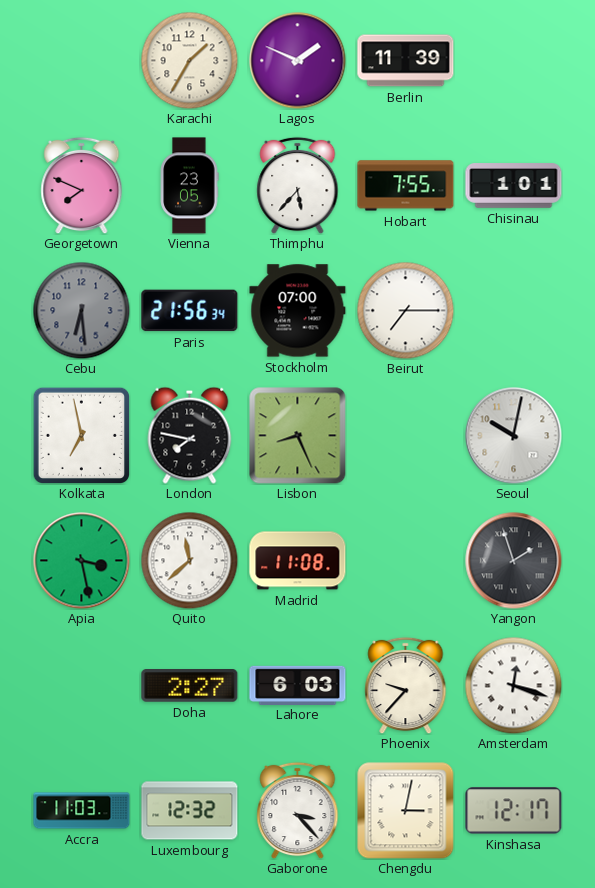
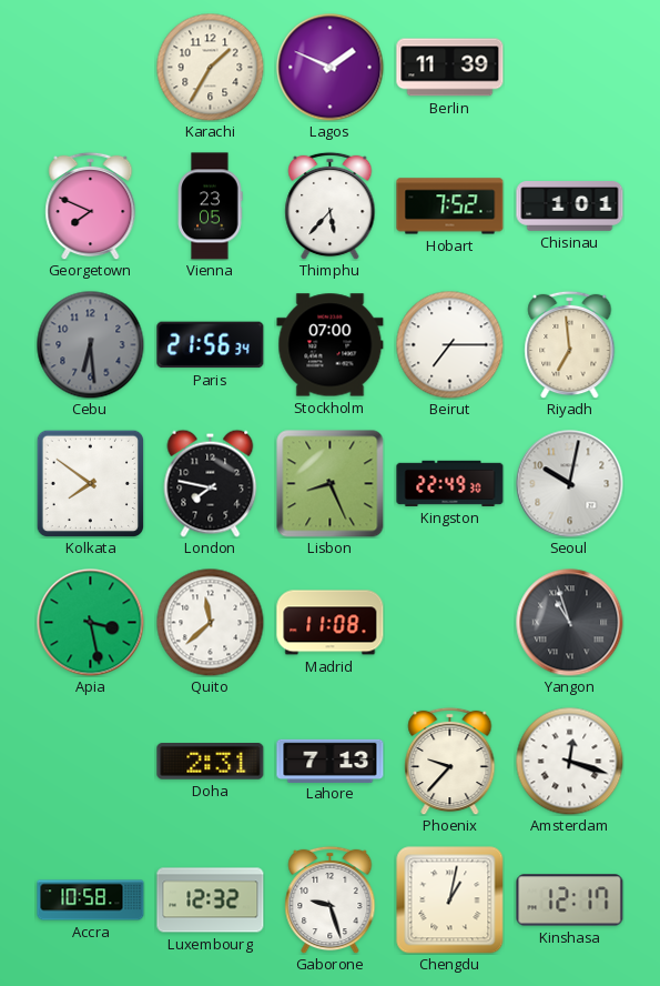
Hobart: 7:55 -> 7:52 (450, 207)
Riyadh: none -> 6:59 (570, 344)
Kolkata: 6:58 -> 7:51 (90, 483)
Kingston: none -> 22:49 (450, 483)
Yangon: 1:57 -> 10:57 (570, 623)
Doha: 2:27 -> 2:31 (211, 762)
Lahore: 6:03 -> 7:13 (331, 761)
Accra: 11:03 -> 10:58 (91, 901)
Gaborone: 3:23 -> 9:27 (331, 899)
Chengdu: 3:02 -> 1:02 (450, 901)
